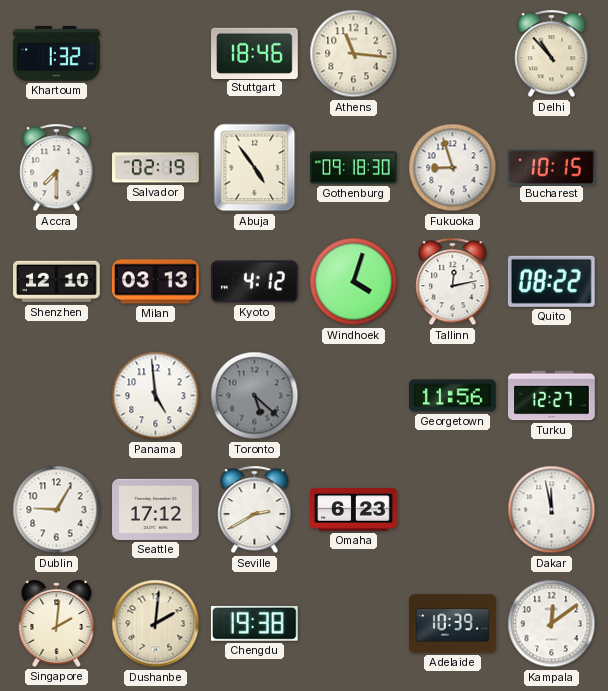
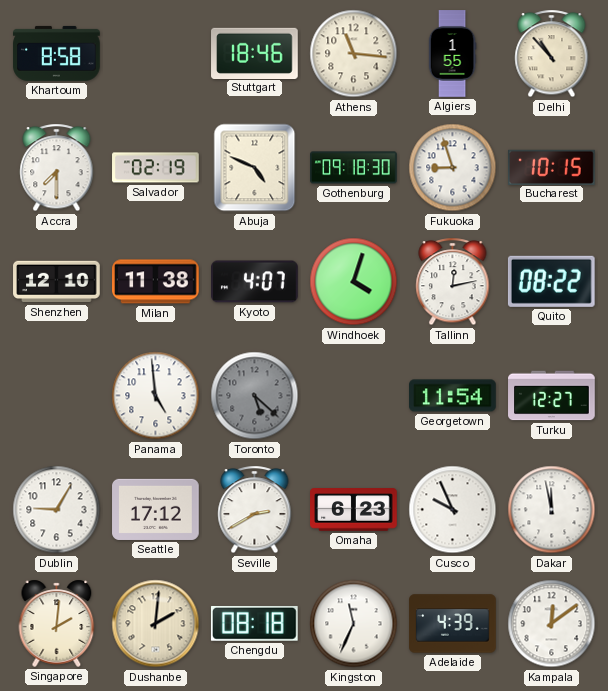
Khartoum: 1:32 -> 8:58 (57, 53)
Algiers: none -> 1:55 (452, 54)
Abuja: 4:54 -> 4:49 (255, 168)
Milan: 03:13 -> 11:38 (156, 282)
Kyoto: 4:12 -> 4:07 (255, 282)
Georgetown: 11:56 -> 11:54 (453, 396)
Cusco: none -> 9:56 (453, 510)
Chengdu: 19:38 -> 08:18 (254, 623)
Kingston: none -> 11:34 (354, 624)
Adelaide: 10:39 -> 4:39 (453, 624)
